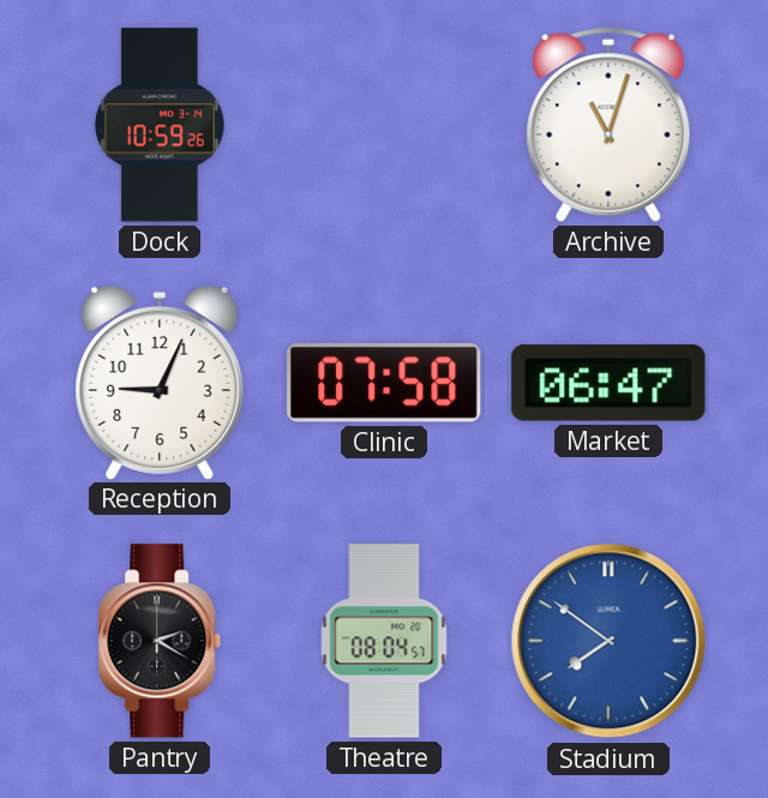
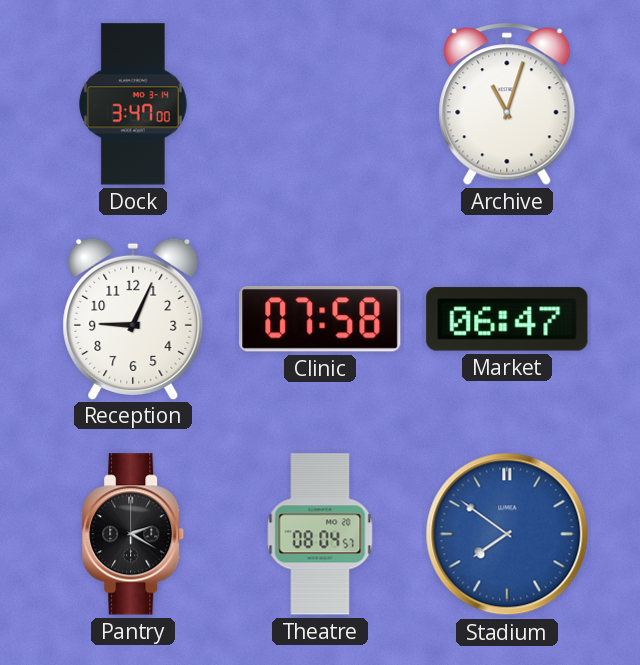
Dock: 10:59 -> 3:47 (133, 104)
